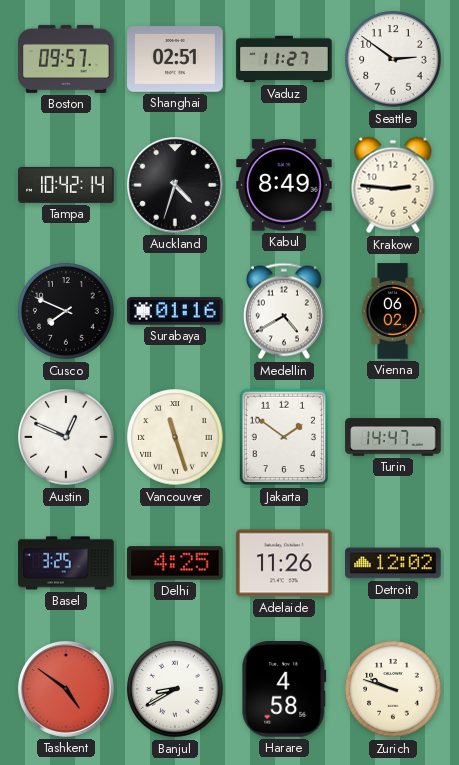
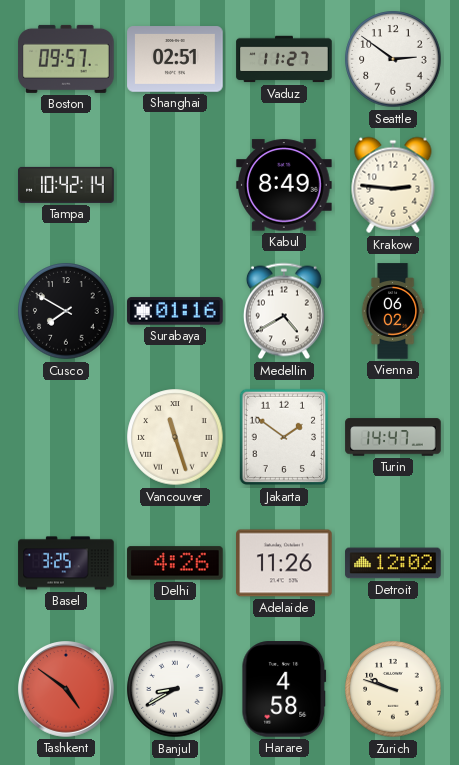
Auckland: 4:33 -> none (176, 186)
Cusco: 7:49 -> 7:50 (66, 311)
Austin: 12:49 -> none (66, 437)
Delhi: 4:25 -> 4:26 (175, 563)
